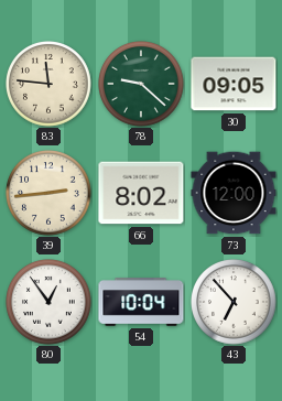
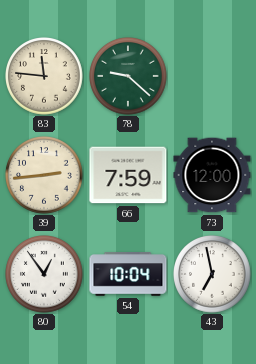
30: 09:05 -> none (234, 84)
66: 8:02 -> 7:59 (128, 175)
43: 6:53 -> 6:58 (213, 275)
